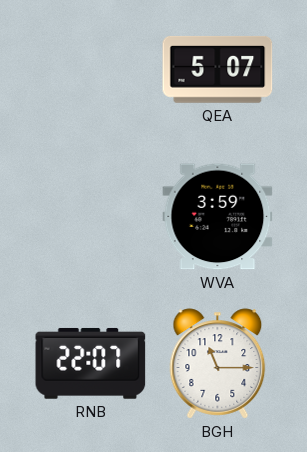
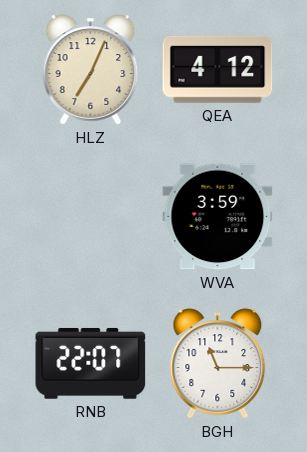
HLZ: none -> 7:04 (91, 70)
QEA: 5:07 -> 4:12 (218, 69)
